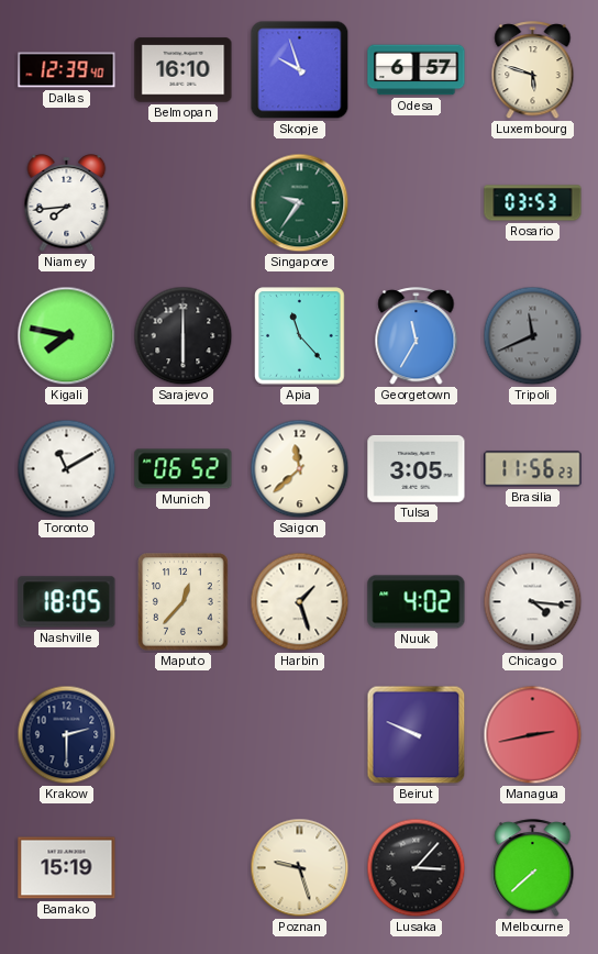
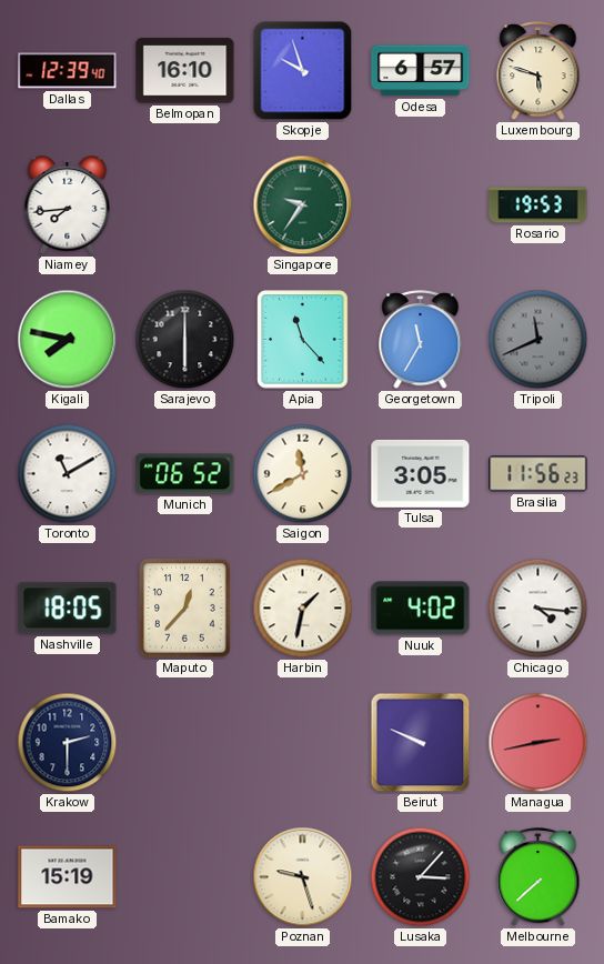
Rosario: 03:53 -> 19:53 (538, 205)
Saigon: 11:38 -> 11:40 (303, 474)
Harbin: 1:27 -> 1:32 (303, 609)
